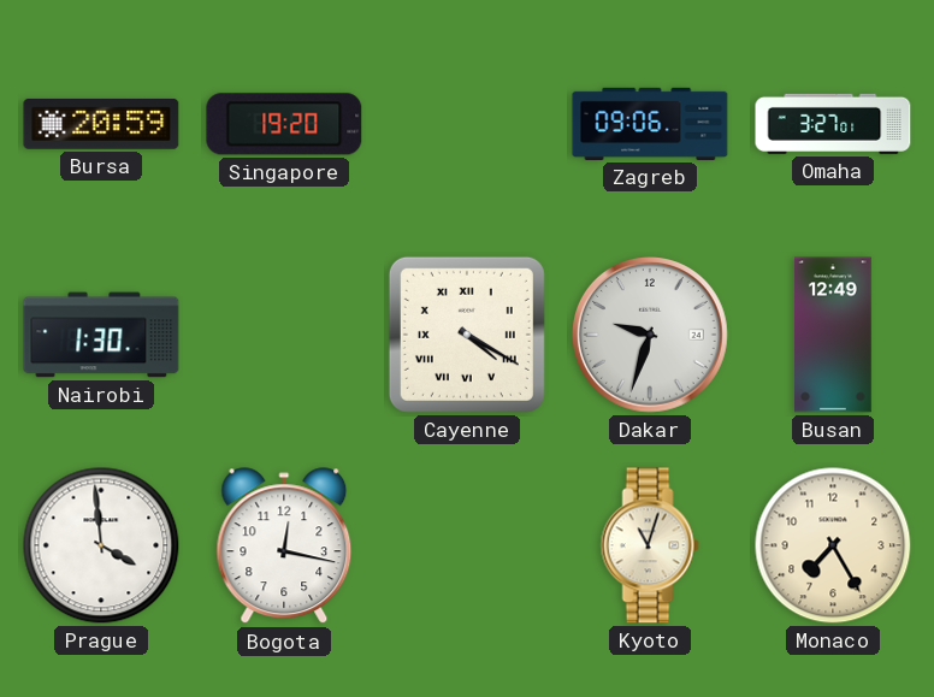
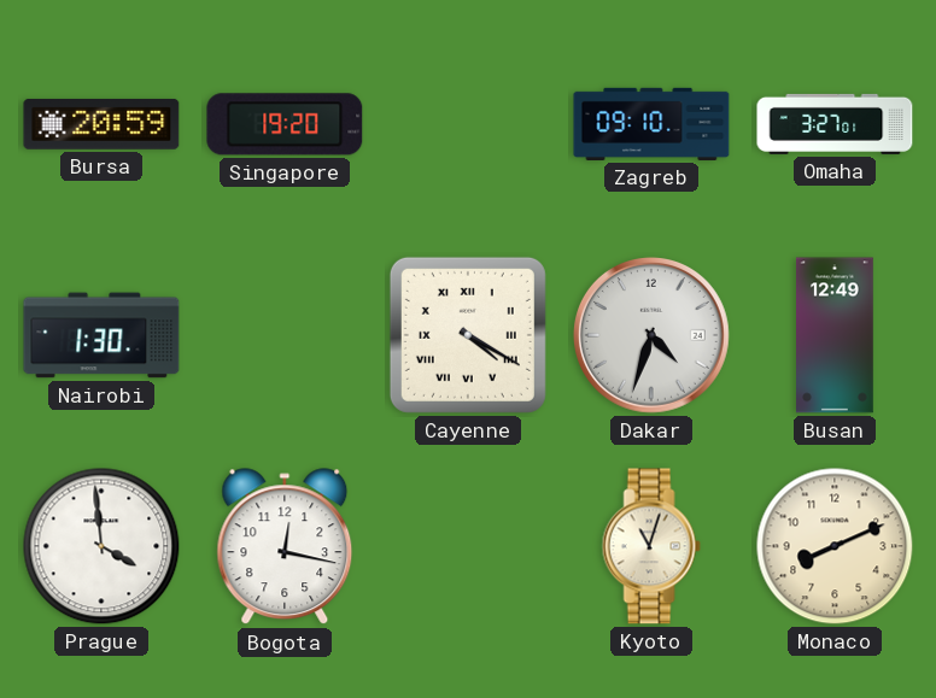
Zagreb: 09:06 -> 09:10 (651, 124)
Dakar: 9:33 -> 4:33 (653, 336)
Monaco: 7:25 -> 8:11 (835, 546)
